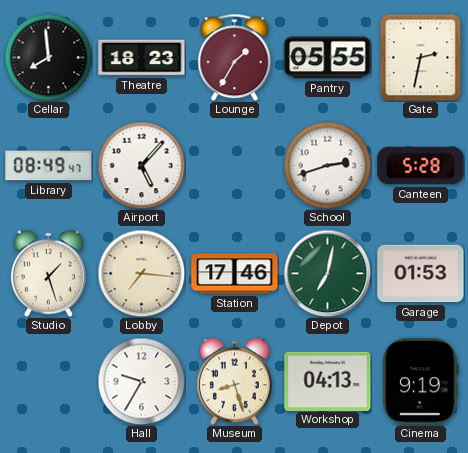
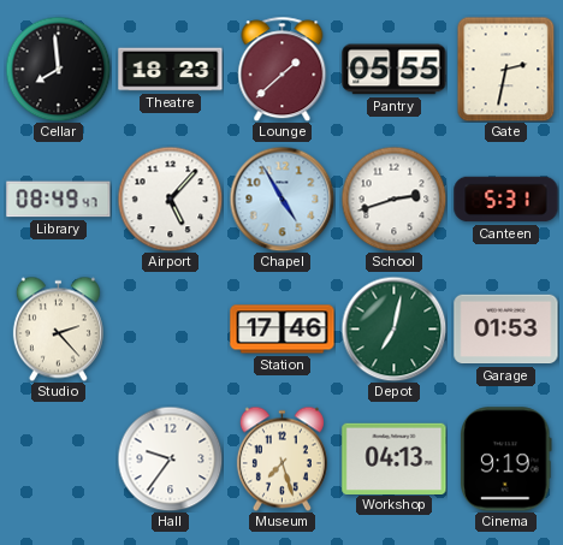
Lounge: 1:35 -> 1:38 (283, 69)
Chapel: none -> 4:55 (281, 199)
Canteen: 5:28 -> 5:31 (506, 200)
Studio: 1:27 -> 2:23 (58, 328)
Lobby: 7:16 -> none (141, 273)
Hall: 9:35 -> 9:36 (170, 458)
Museum: 8:27 -> 7:27 (281, 458)
